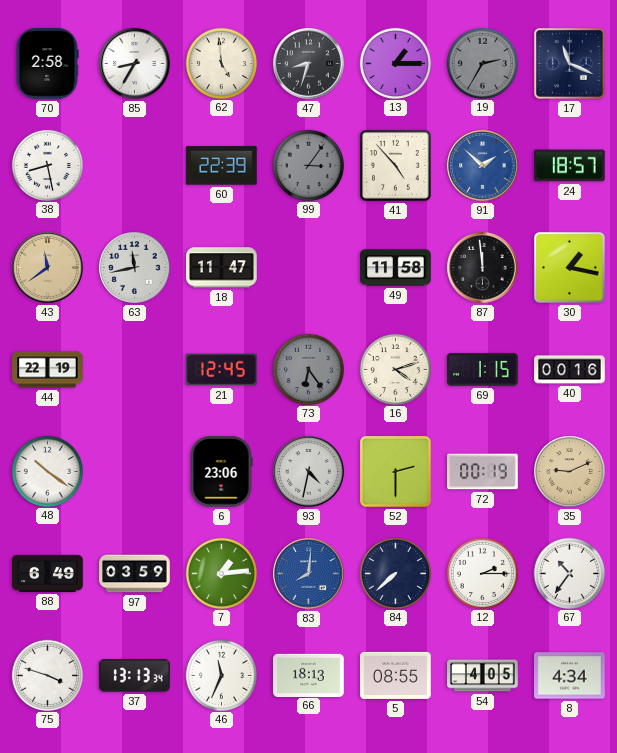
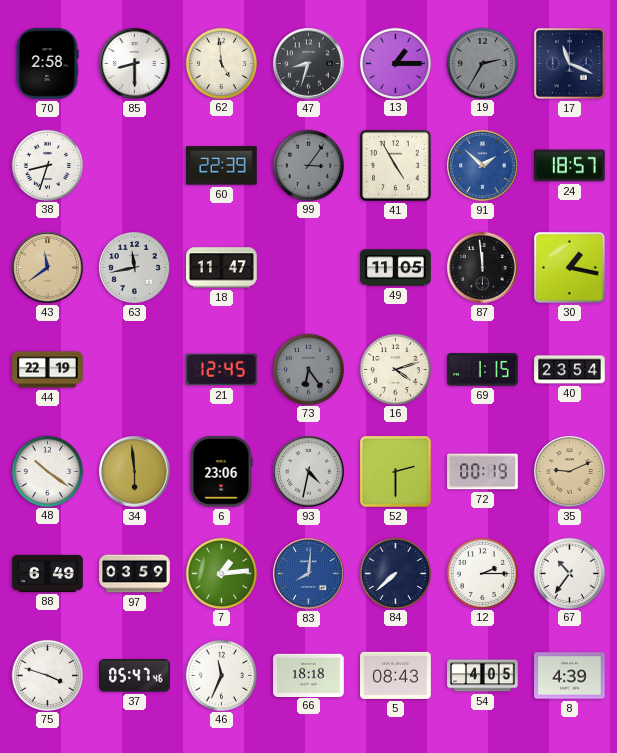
85: 8:35 -> 8:30 (135, 64)
38: 8:28 -> 8:33 (47, 165)
41: 4:53 -> 4:55 (395, 165)
49: 11:58 -> 11:05 (396, 268)
40: 00:16 -> 23:54 (570, 370)
34: none -> 5:59 (135, 472)
37: 13:13 -> 05:47 (135, 676)
66: 18:13 -> 18:18 (309, 675)
5: 08:55 -> 08:43 (396, 675)
8: 4:34 -> 4:39 (570, 676)
